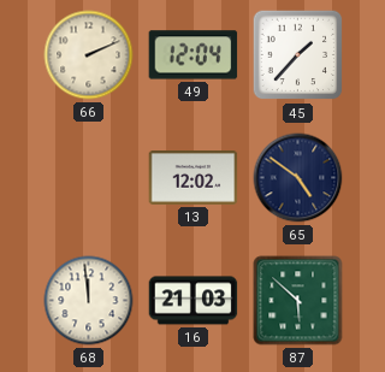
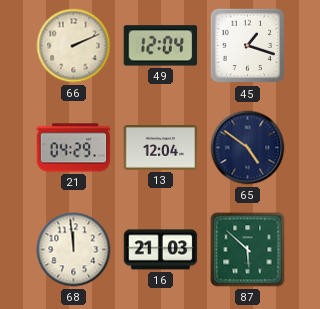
45: 1:37 -> 1:18 (248, 46)
21: none -> 04:29 (74, 148)
13: 12:02 -> 12:04 (161, 148)
